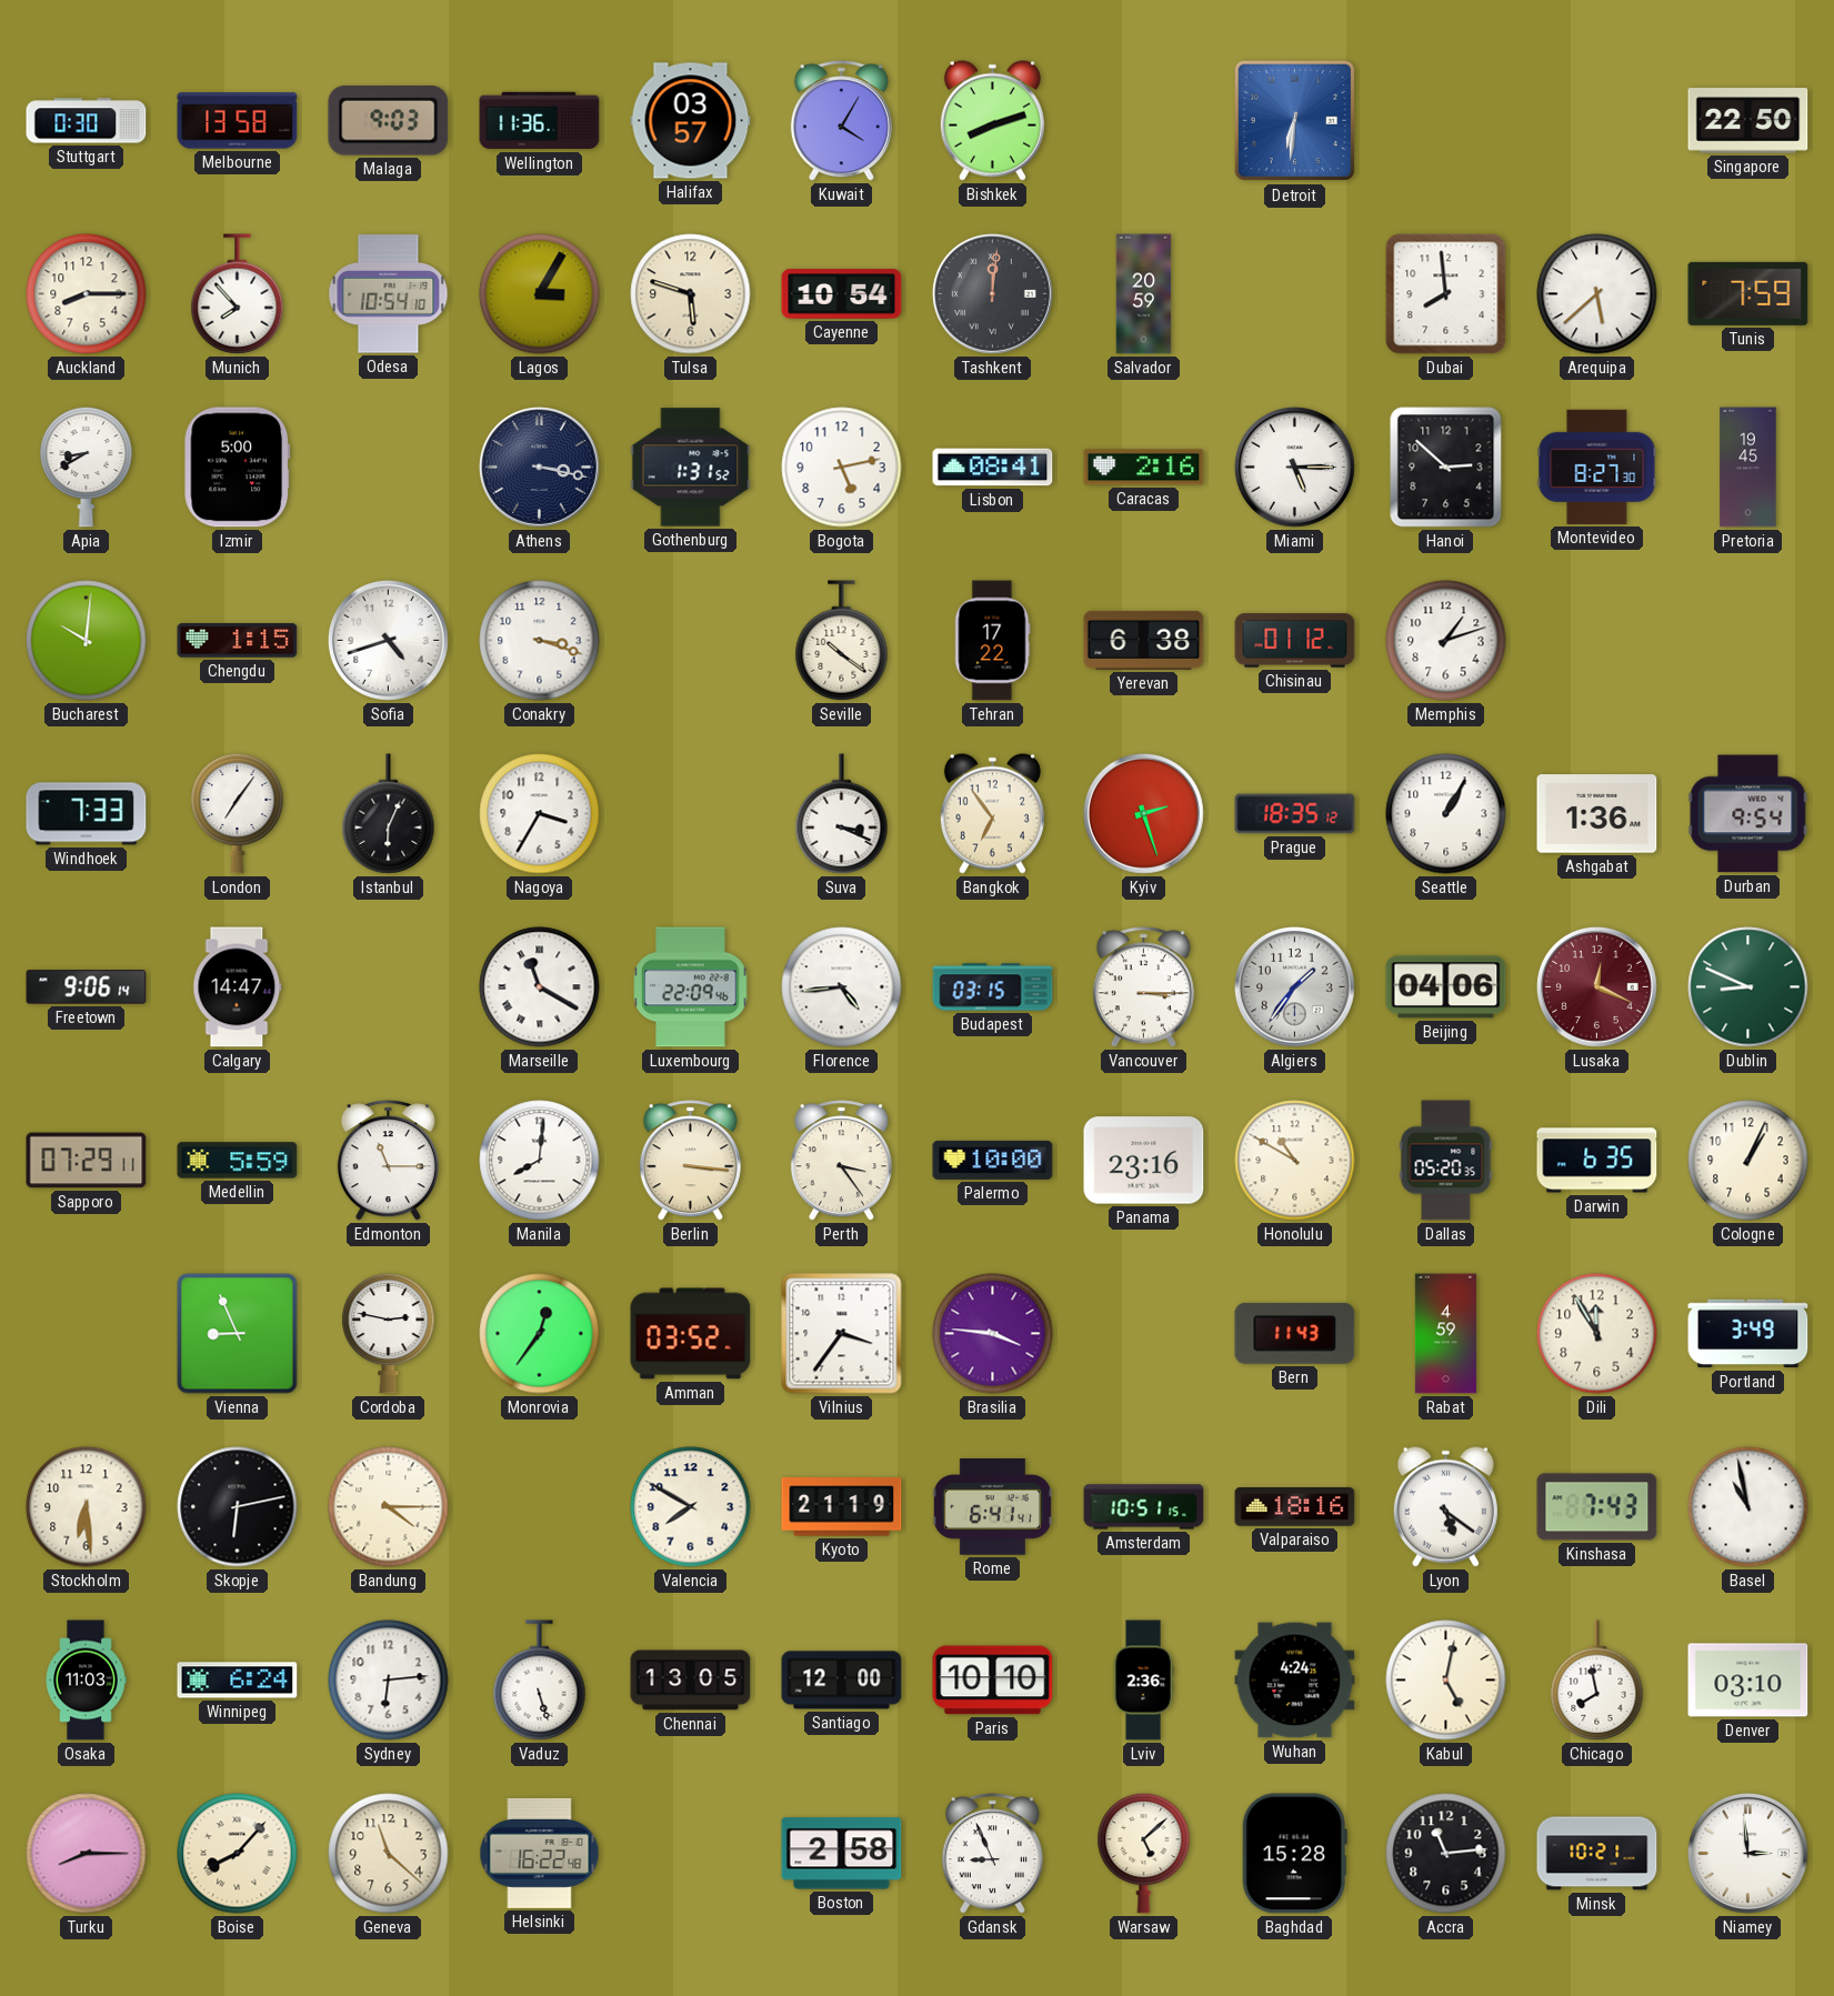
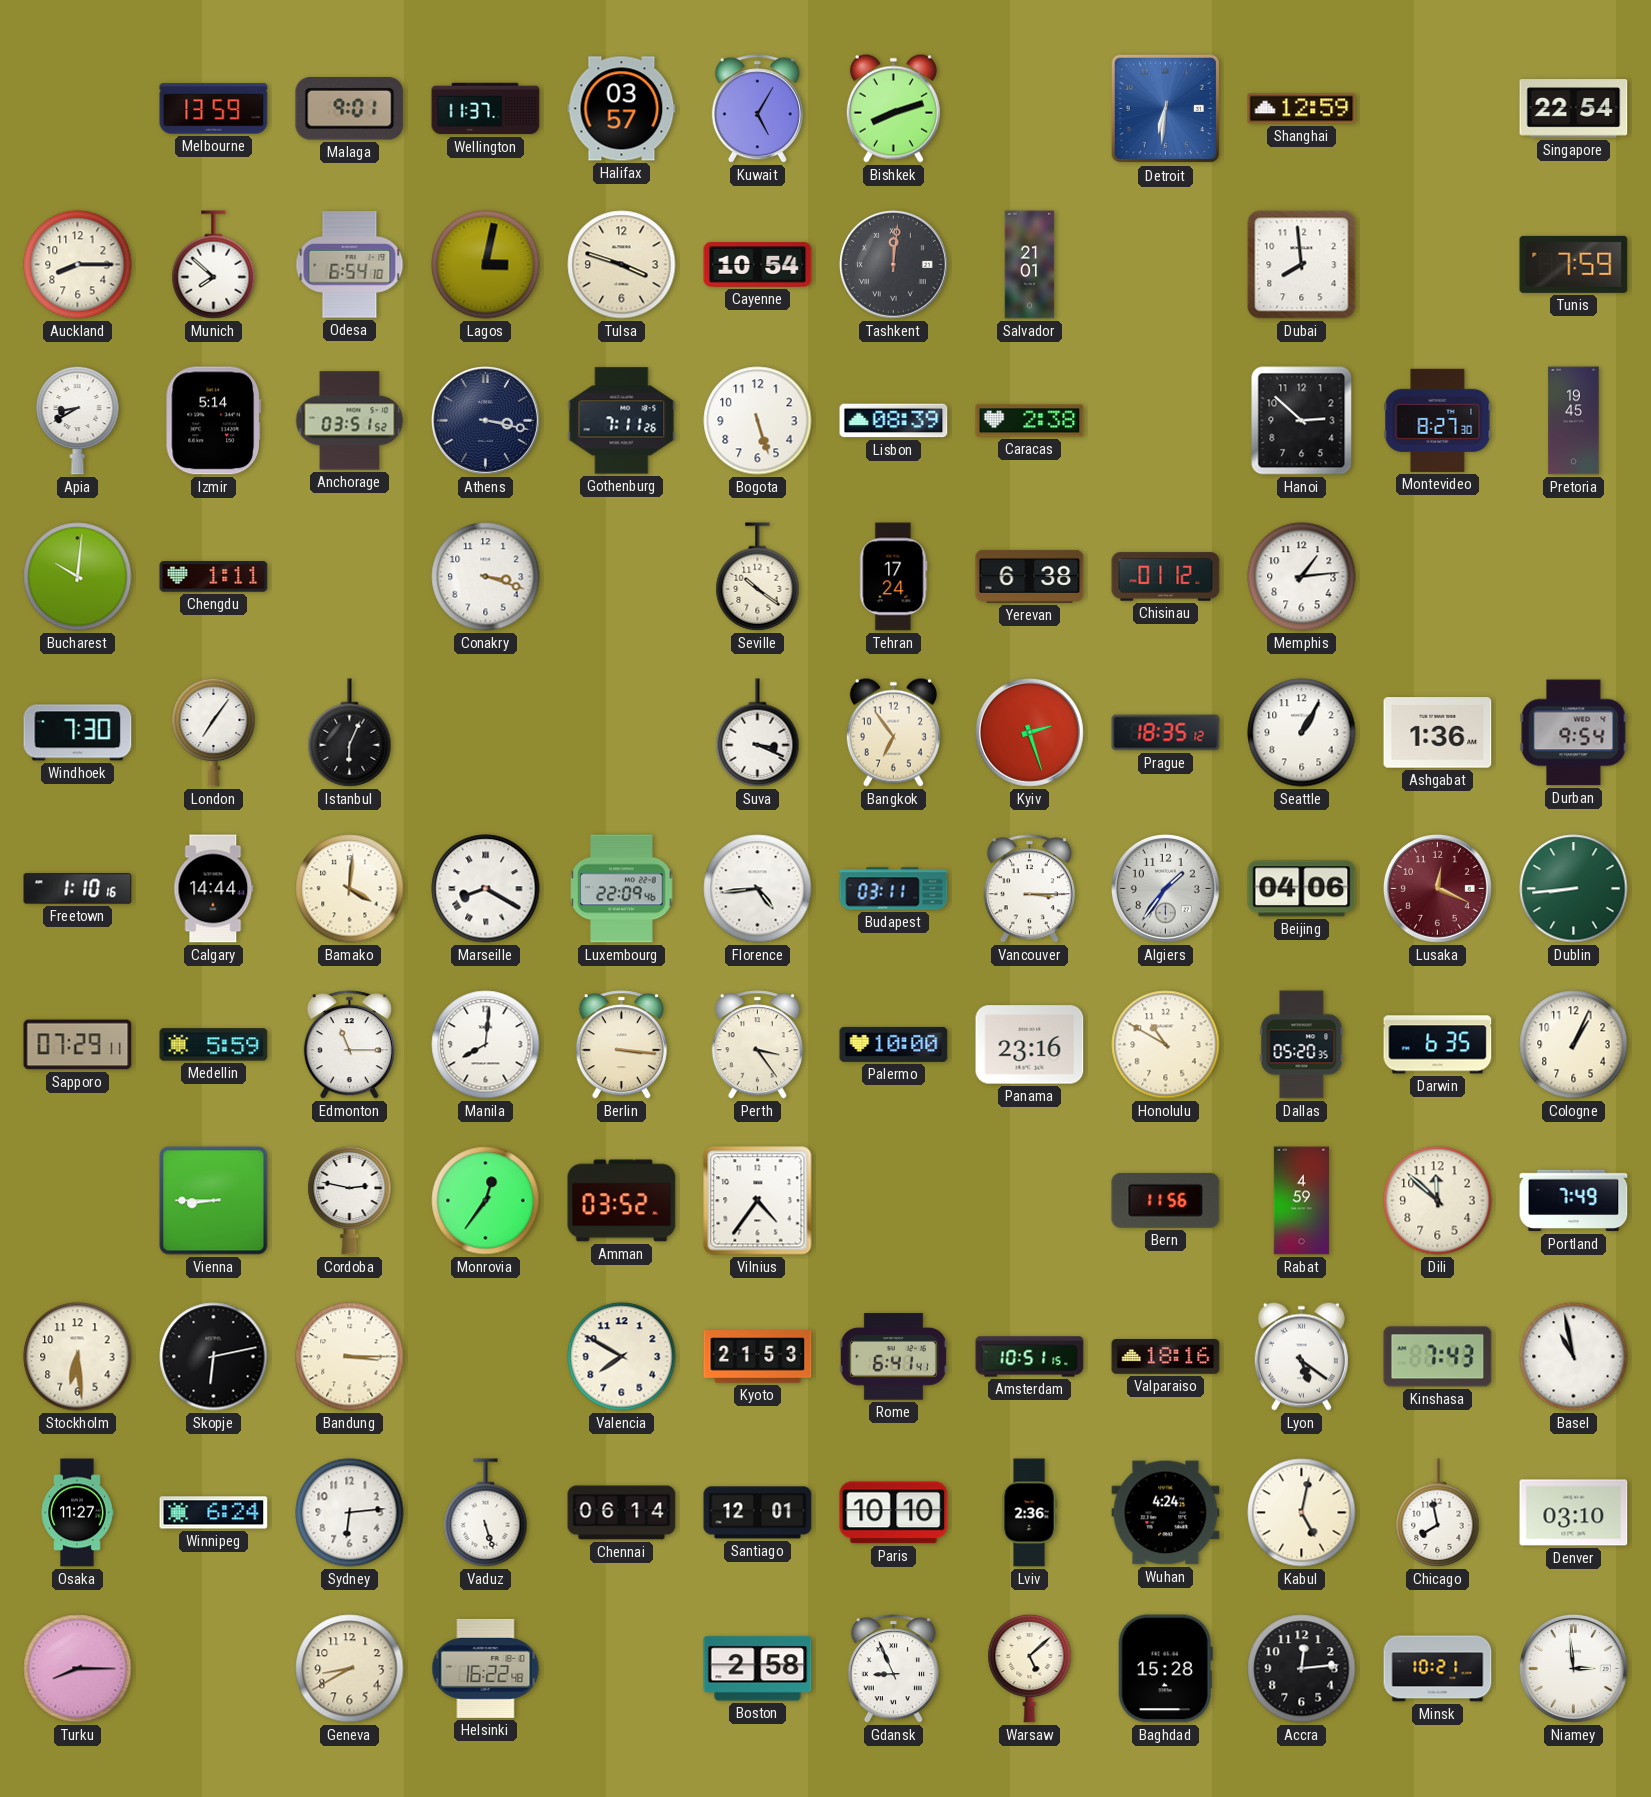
Stuttgart: 0:30 -> none (87, 121)
Melbourne: 13:58 -> 13:59 (214, 109)
Malaga: 9:03 -> 9:01 (350, 109)
Wellington: 11:36 -> 11:37 (486, 109)
Kuwait: 4:05 -> 5:05 (757, 109)
Shanghai: none -> 12:59 (1302, 109)
Singapore: 22:50 -> 22:54 (1574, 109)
Munich: 7:53 -> 7:52 (214, 265)
Odesa: 10:54 -> 6:54 (350, 265)
Lagos: 3:05 -> 3:02 (486, 265)
Tulsa: 5:48 -> 3:48 (622, 265)
Salvador: 20:59 -> 21:01 (1030, 265)
Arequipa: 5:38 -> none (1597, 294)
Izmir: 5:00 -> 5:14 (214, 421)
Anchorage: none -> 03:51 (350, 421)
Gothenburg: 1:31 -> 7:11 (622, 421)
Bogota: 5:13 -> 5:27 (758, 421)
Lisbon: 08:41 -> 08:39 (894, 421)
Caracas: 2:16 -> 2:38 (1030, 421)
Miami: 5:15 -> none (1294, 467)
Chengdu: 1:15 -> 1:11 (214, 577)
Sofia: 4:42 -> none (388, 640)
Tehran: 17:22 -> 17:24 (894, 577)
Memphis: 1:12 -> 1:14 (1302, 577)
Windhoek: 7:33 -> 7:30 (78, 733)
Nagoya: 3:35 -> none (540, 814)
Freetown: 9:06 -> 1:10 (78, 889)
Calgary: 14:47 -> 14:44 (214, 889)
Bamako: none -> 4:01 (350, 889)
Marseille: 11:20 -> 8:20 (486, 889)
Budapest: 03:15 -> 03:11 (894, 889)
Dublin: 8:49 -> 8:44 (1574, 889)
Vienna: 8:56 -> 8:45 (214, 1201)
Vilnius: 3:36 -> 4:36 (758, 1201)
Brasilia: 3:46 -> none (993, 1334)
Bern: 11:43 -> 11:56 (1166, 1200)
Dili: 11:55 -> 11:52 (1438, 1201)
Portland: 3:49 -> 7:49 (1574, 1201)
Bandung: 4:15 -> 3:15 (350, 1357)
Kyoto: 21:19 -> 21:53 (758, 1357)
Osaka: 11:03 -> 11:27 (77, 1513)
Chennai: 13:05 -> 06:14 (622, 1513)
Santiago: 12:00 -> 12:01 (758, 1513)
Boise: 8:07 -> none (238, 1854)
Geneva: 11:22 -> 8:40 (350, 1669)
Accra: 11:14 -> 12:14 (1302, 1669)
